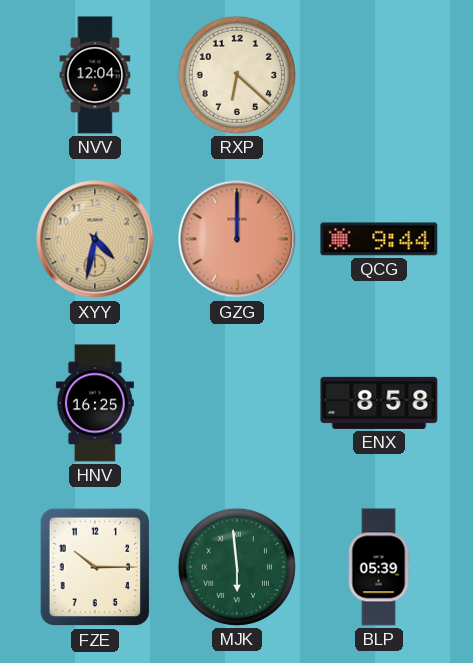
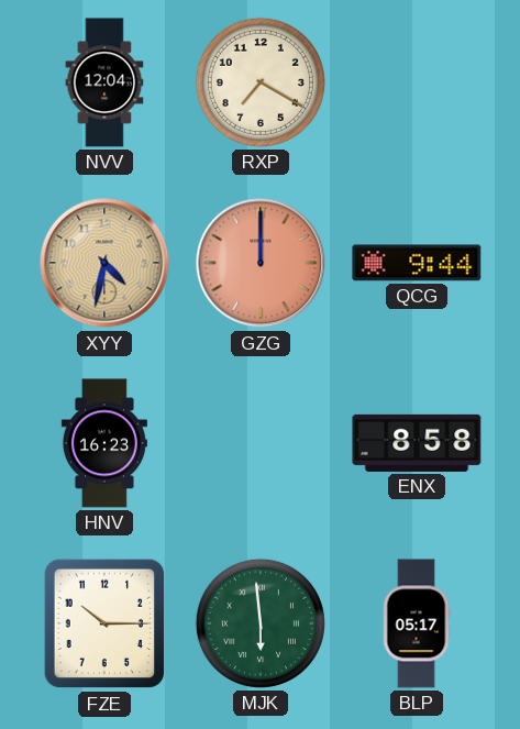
RXP: 6:22 -> 7:20 (261, 82)
HNV: 16:25 -> 16:23 (104, 443)
BLP: 05:39 -> 05:17 (417, 623)
